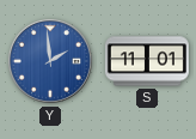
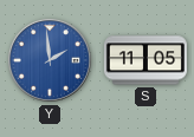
S: 11:01 -> 11:05 (145, 60)
